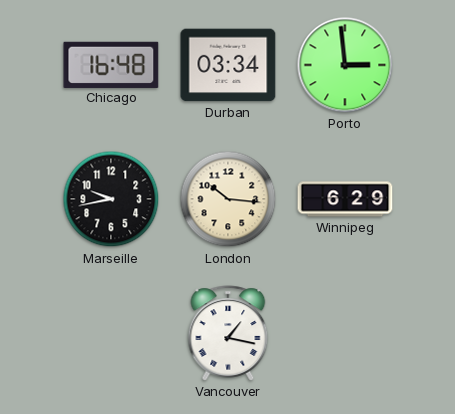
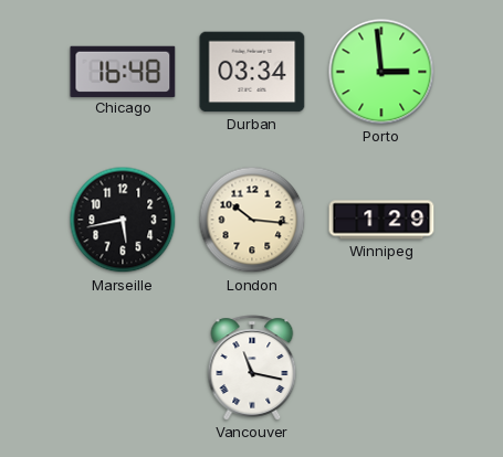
Marseille: 9:43 -> 5:43 (123, 220)
Winnipeg: 6:29 -> 1:29 (381, 220)
Vancouver: 1:17 -> 11:17 (252, 368)
